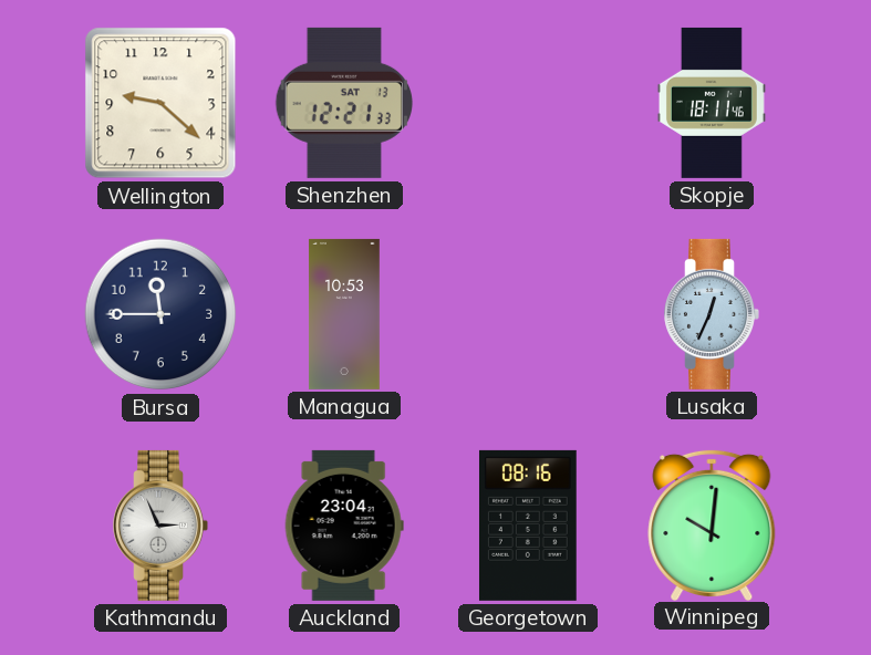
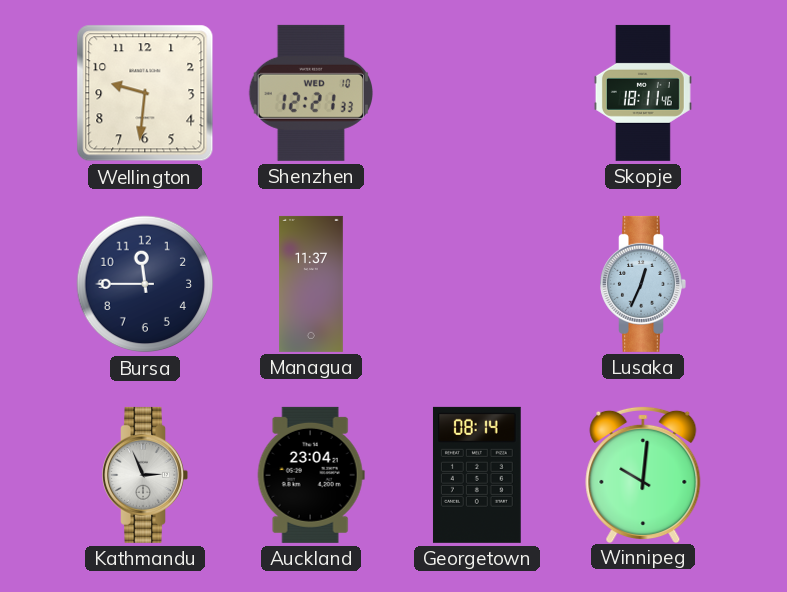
Wellington: 9:22 -> 9:31 (145, 93)
Shenzhen date: SAT 13 -> WED 10 (310, 93)
Managua: 10:53 -> 11:37 (312, 284)
Georgetown: 08:16 -> 08:14 (477, 475)
